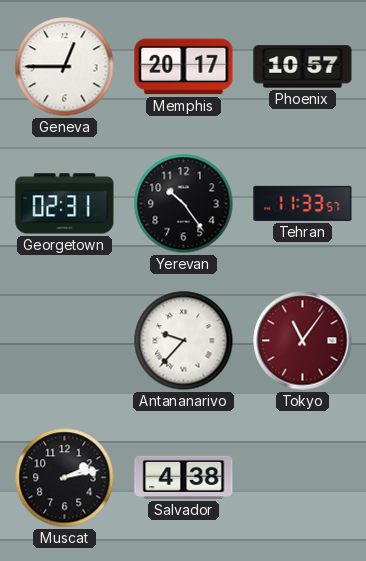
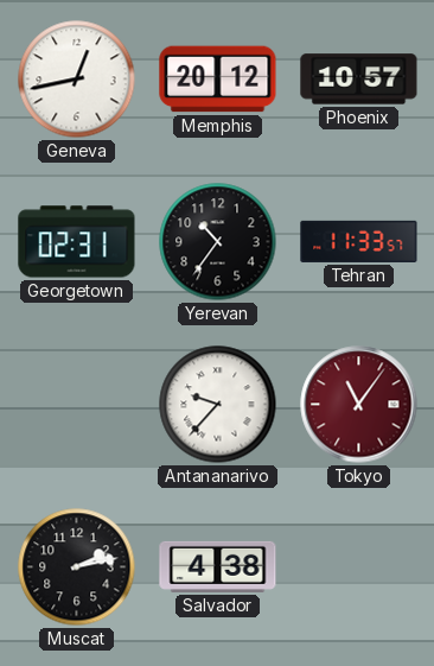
Geneva: 12:45 -> 12:43 (77, 80)
Memphis: 20:17 -> 20:12 (218, 80)
Yerevan: 10:24 -> 10:36 (218, 242)
